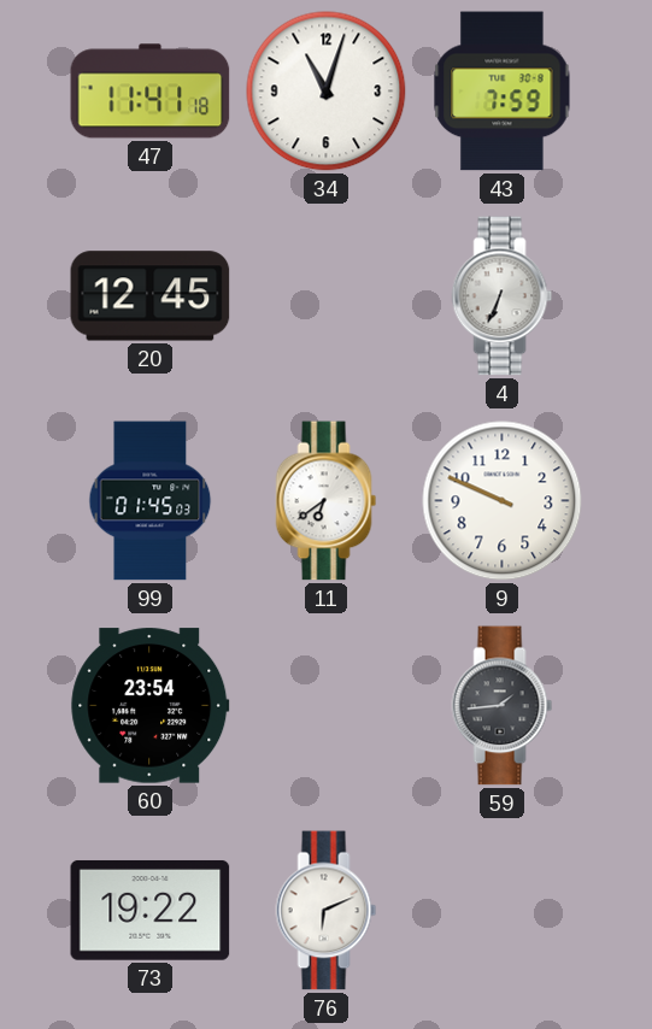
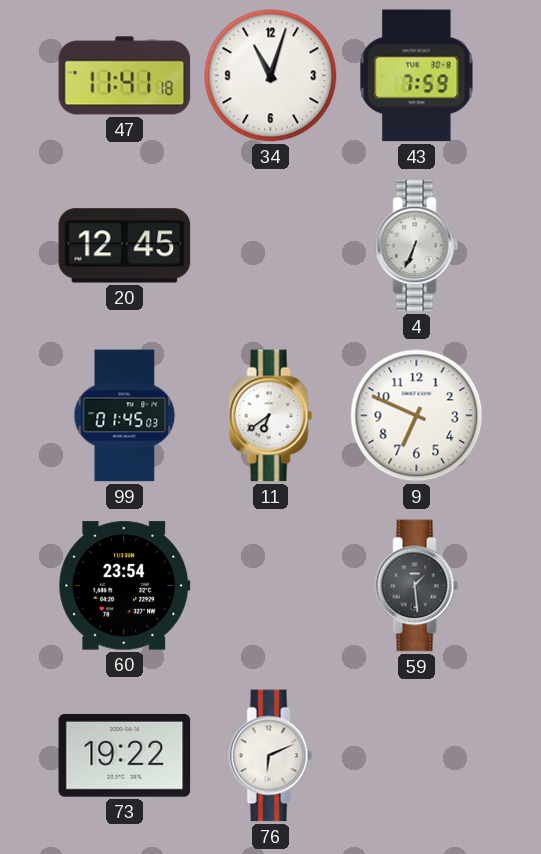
9: 9:49 -> 6:49 (417, 416)
59: 1:44 -> 1:29 (417, 586)
